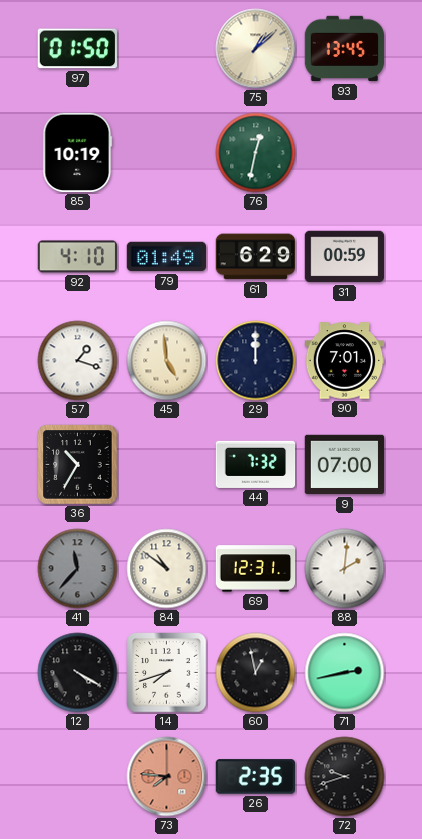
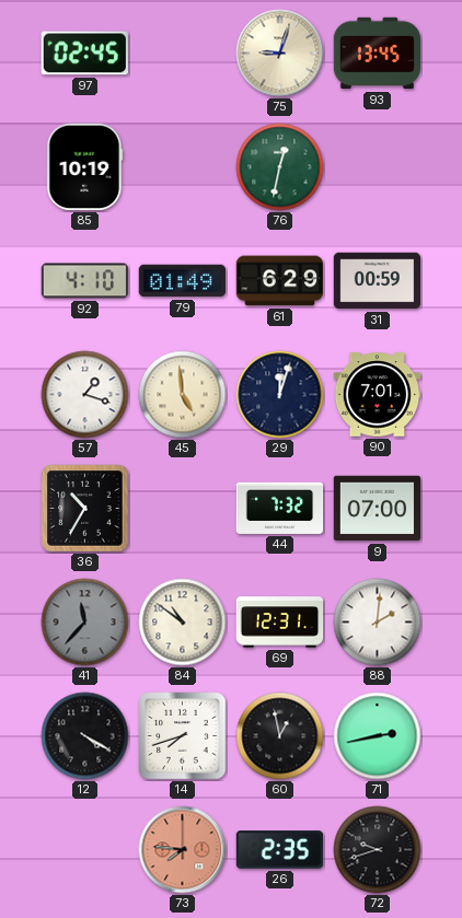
97: 01:50 -> 02:45 (84, 54)
75: 1:08 -> 9:03 (280, 54)
29: 12:00 -> 12:03 (280, 395)
